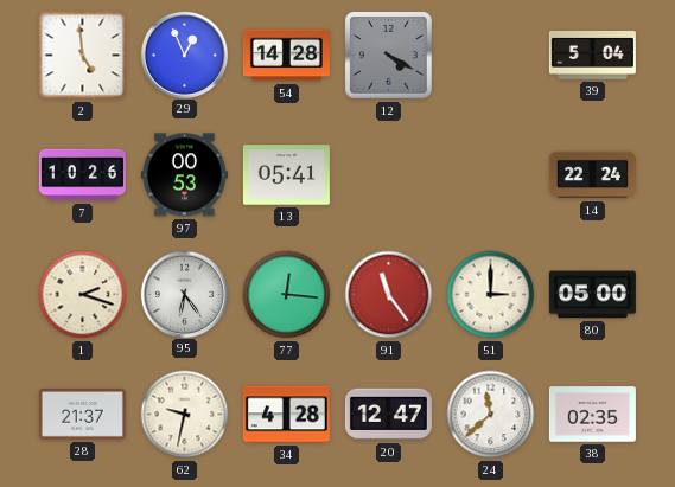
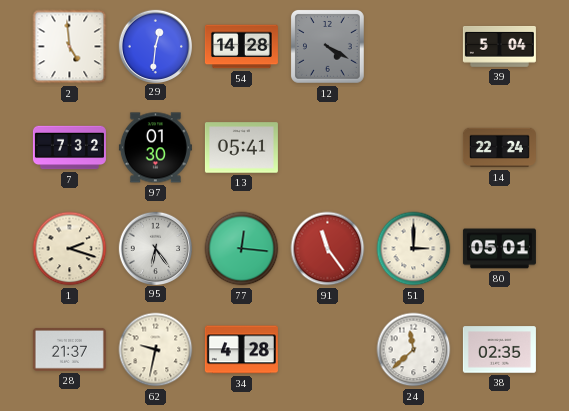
29: 12:56 -> 12:31 (155, 46)
7: 10:26 -> 7:32 (69, 148)
97: 00:53 -> 01:30 (155, 148)
80: 05:00 -> 05:01 (499, 249)
20: 12:47 -> none (388, 415)
